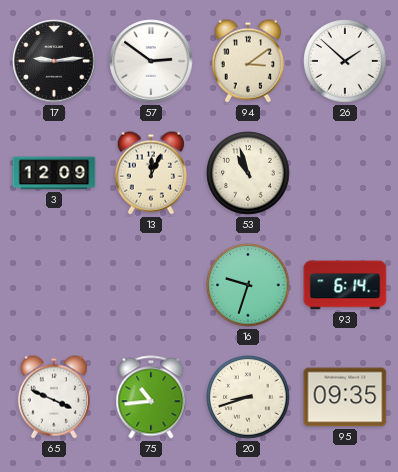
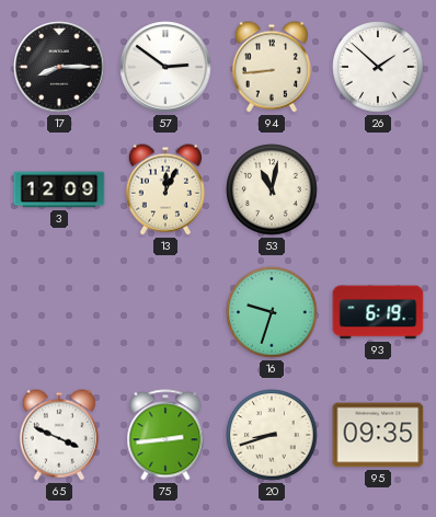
17: 9:14 -> 8:15 (59, 67)
94: 3:09 -> 8:44 (272, 67)
53: 10:57 -> 11:02 (272, 189)
93: 6:14 -> 6:19 (378, 312)
75: 10:44 -> 2:44 (165, 435)
